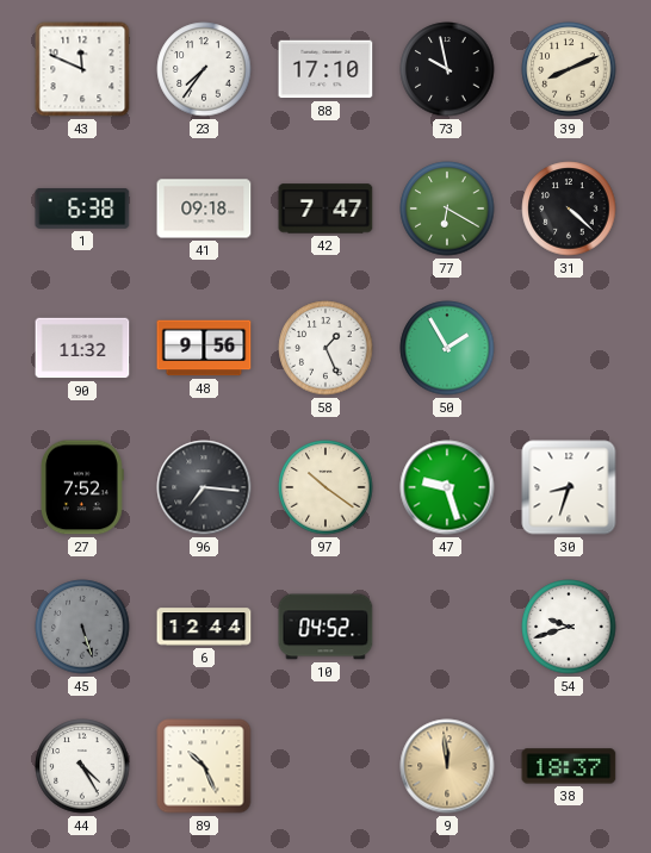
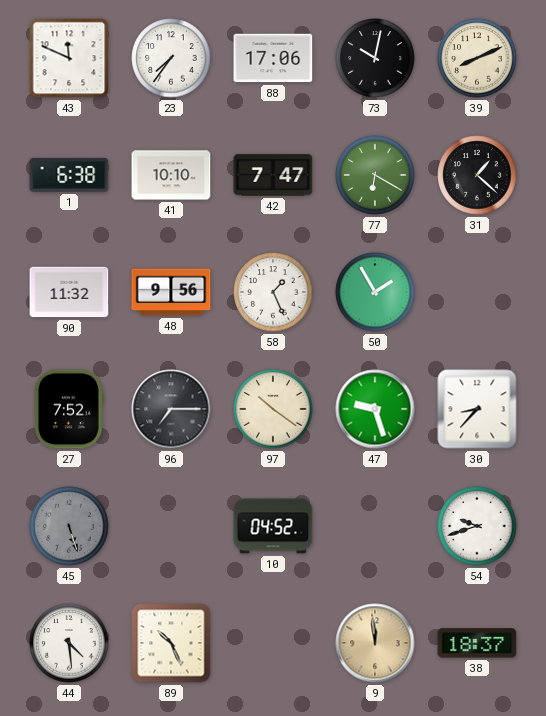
88: 17:10 -> 17:06 (273, 58)
73: 9:58 -> 10:02 (375, 58)
41: 09:18 -> 10:10 (171, 175)
31: 4:22 -> 1:22 (477, 175)
96: 7:16 -> 7:15 (171, 409)
30: 8:33 -> 8:37 (477, 409)
6: 12:44 -> none (204, 627)
44: 4:25 -> 4:29 (69, 643)
